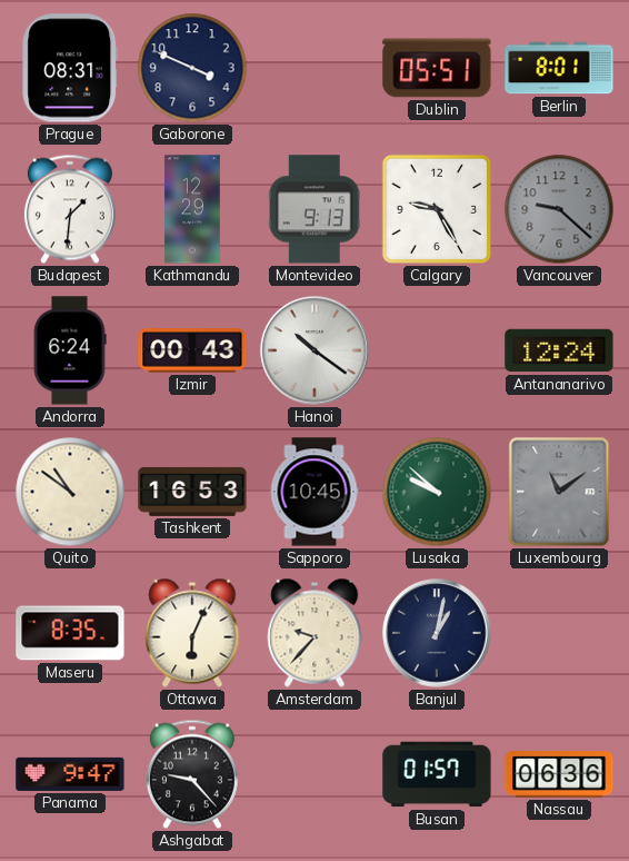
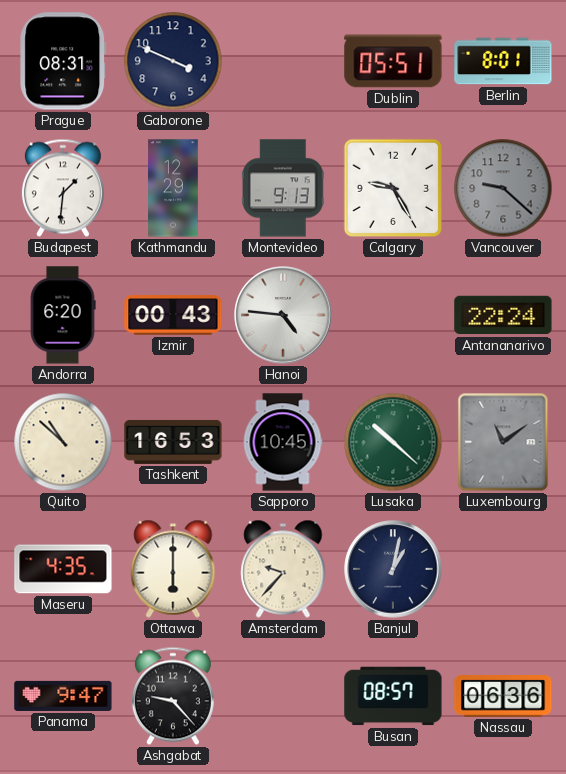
Andorra: 6:24 -> 6:20 (63, 315)
Hanoi: 10:21 -> 4:46 (283, 315)
Antananarivo: 12:24 -> 22:24 (503, 315)
Quito: 10:51 -> 10:52 (63, 442)
Lusaka: 9:52 -> 10:22 (393, 442)
Maseru: 8:35 -> 4:35 (63, 569)
Ottawa: 6:04 -> 6:00 (173, 569)
Busan: 01:57 -> 08:57 (393, 696)
